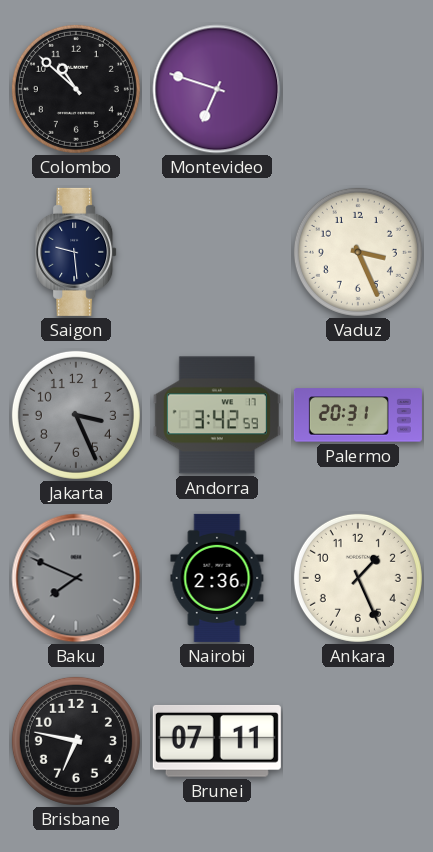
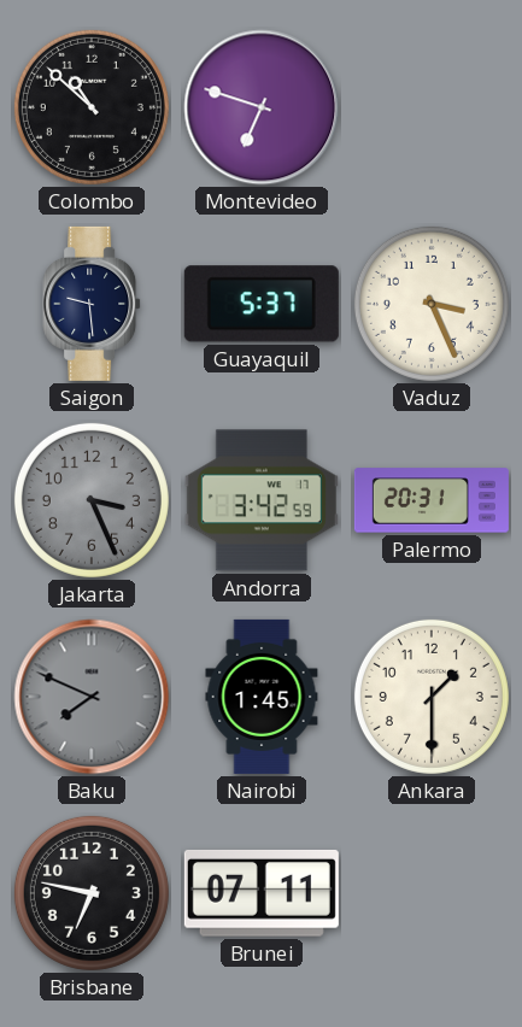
Guayaquil: none -> 5:37 (262, 304)
Nairobi: 2:36 -> 1:45 (262, 697)
Ankara: 1:26 -> 1:30 (432, 697)
